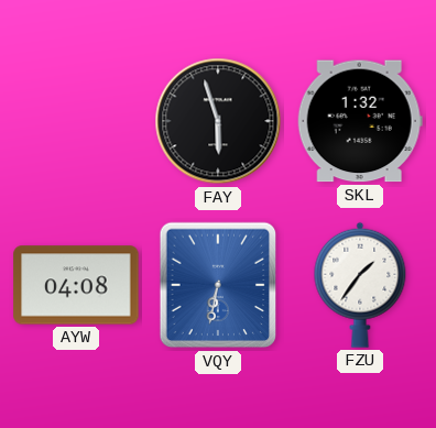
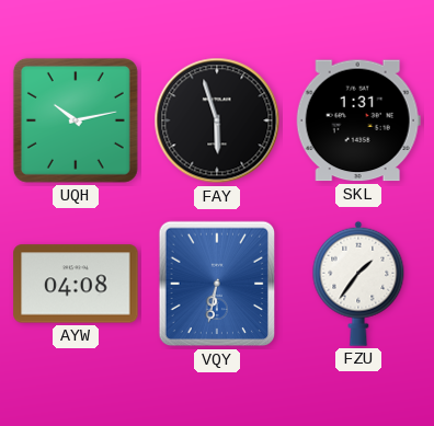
UQH: none -> 10:13 (76, 120)
SKL: 1:32 -> 1:31 (358, 120)
